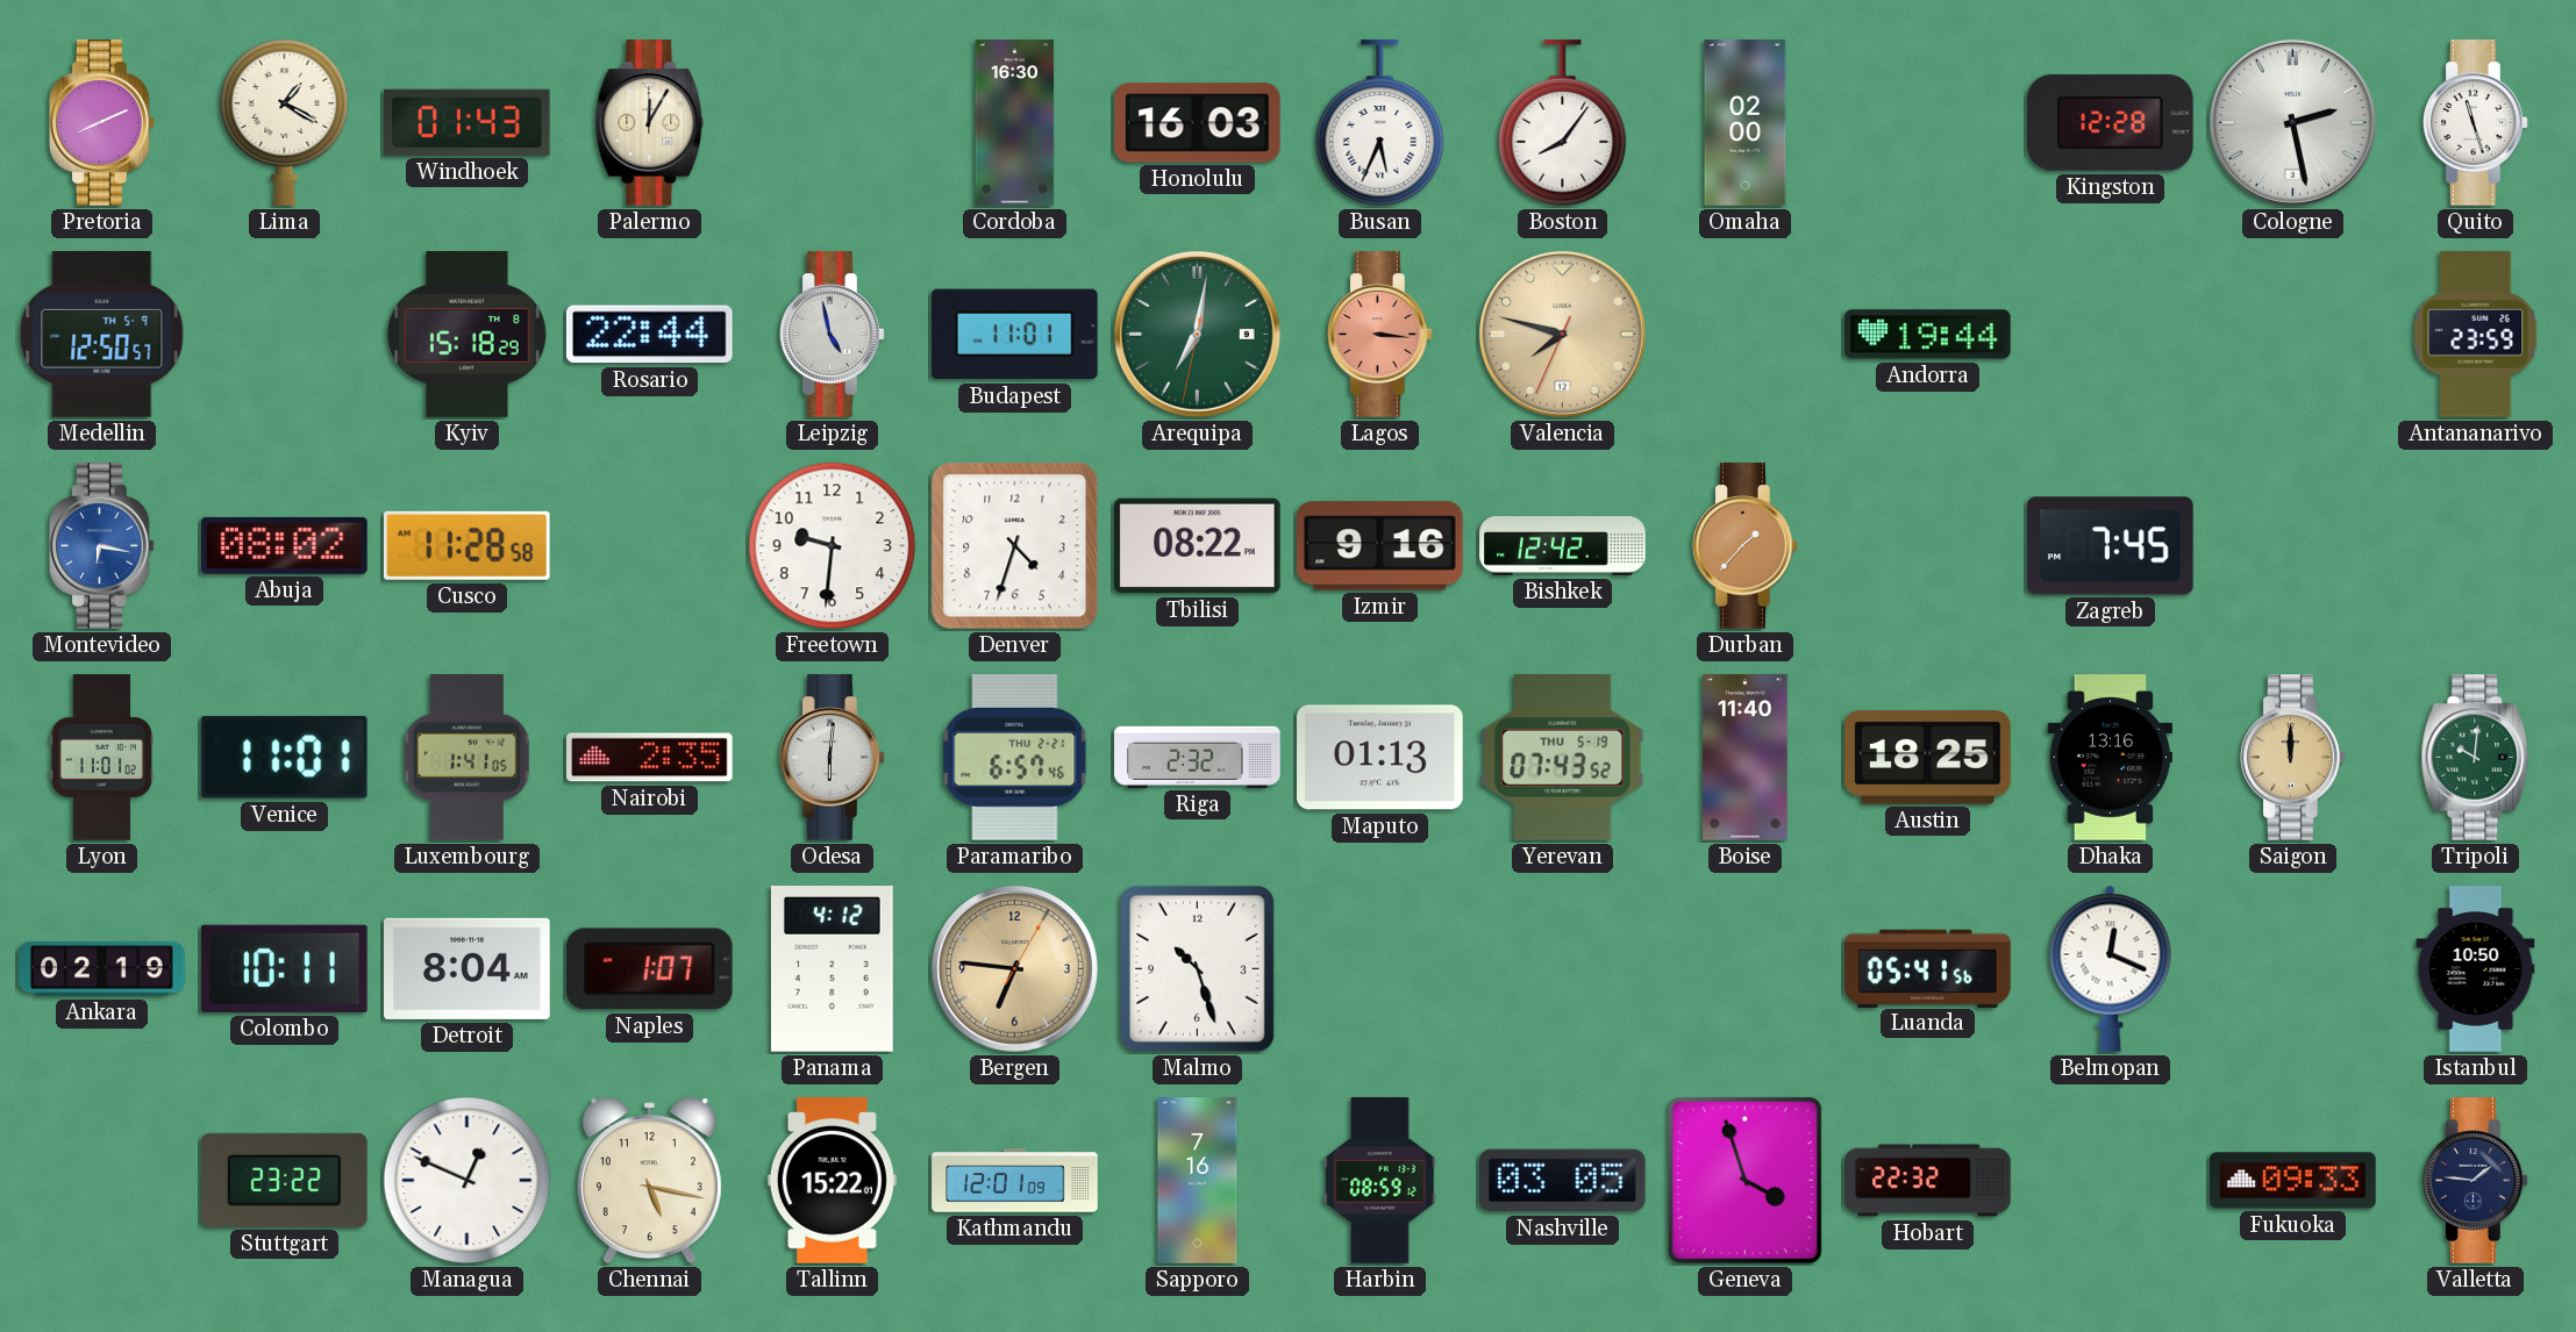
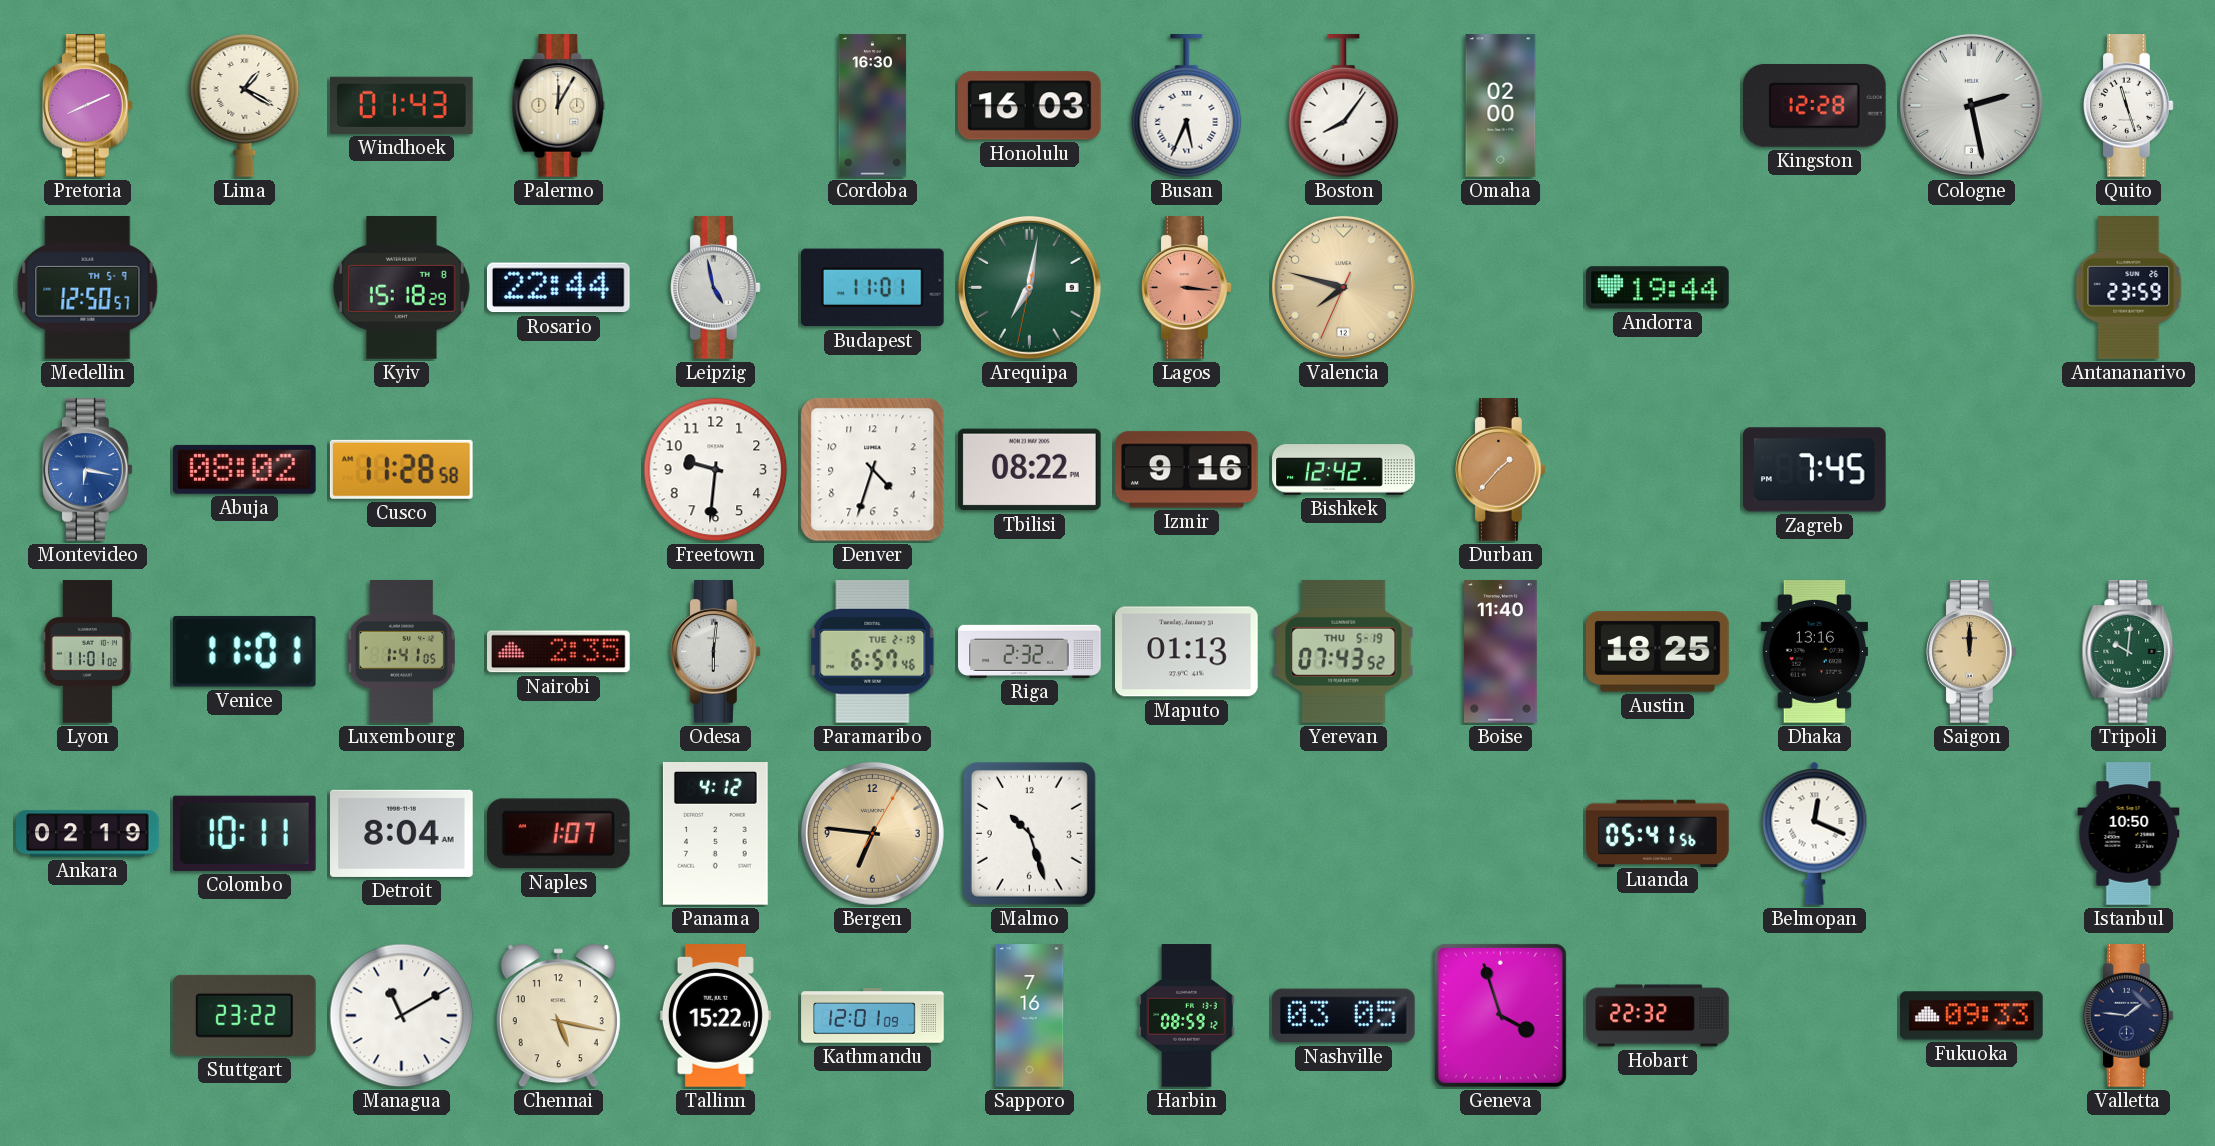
Paramaribo date: THU 2-21 -> TUE 2-19 (873, 652)
Managua: 12:49 -> 11:10 (402, 1016)
